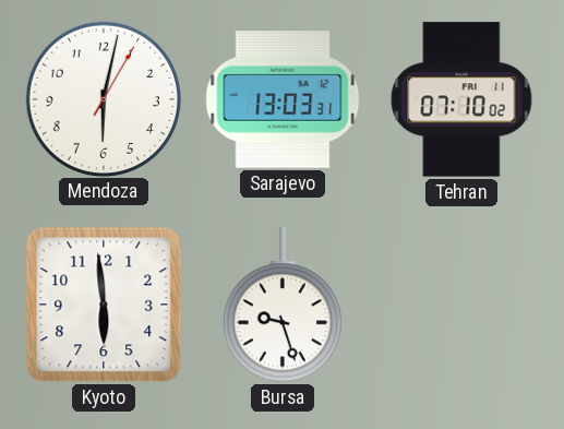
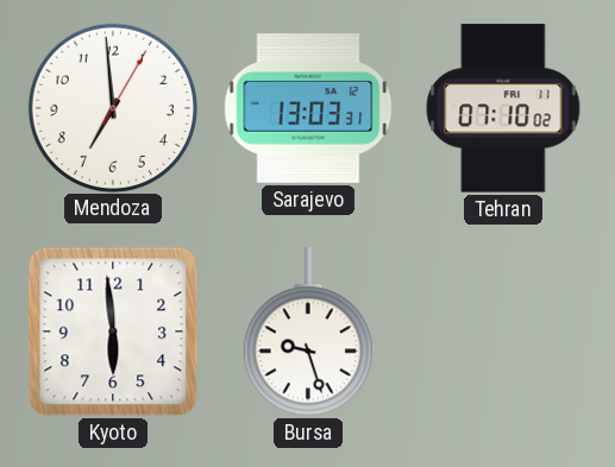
Mendoza: 6:02 -> 6:59 (112, 107)
